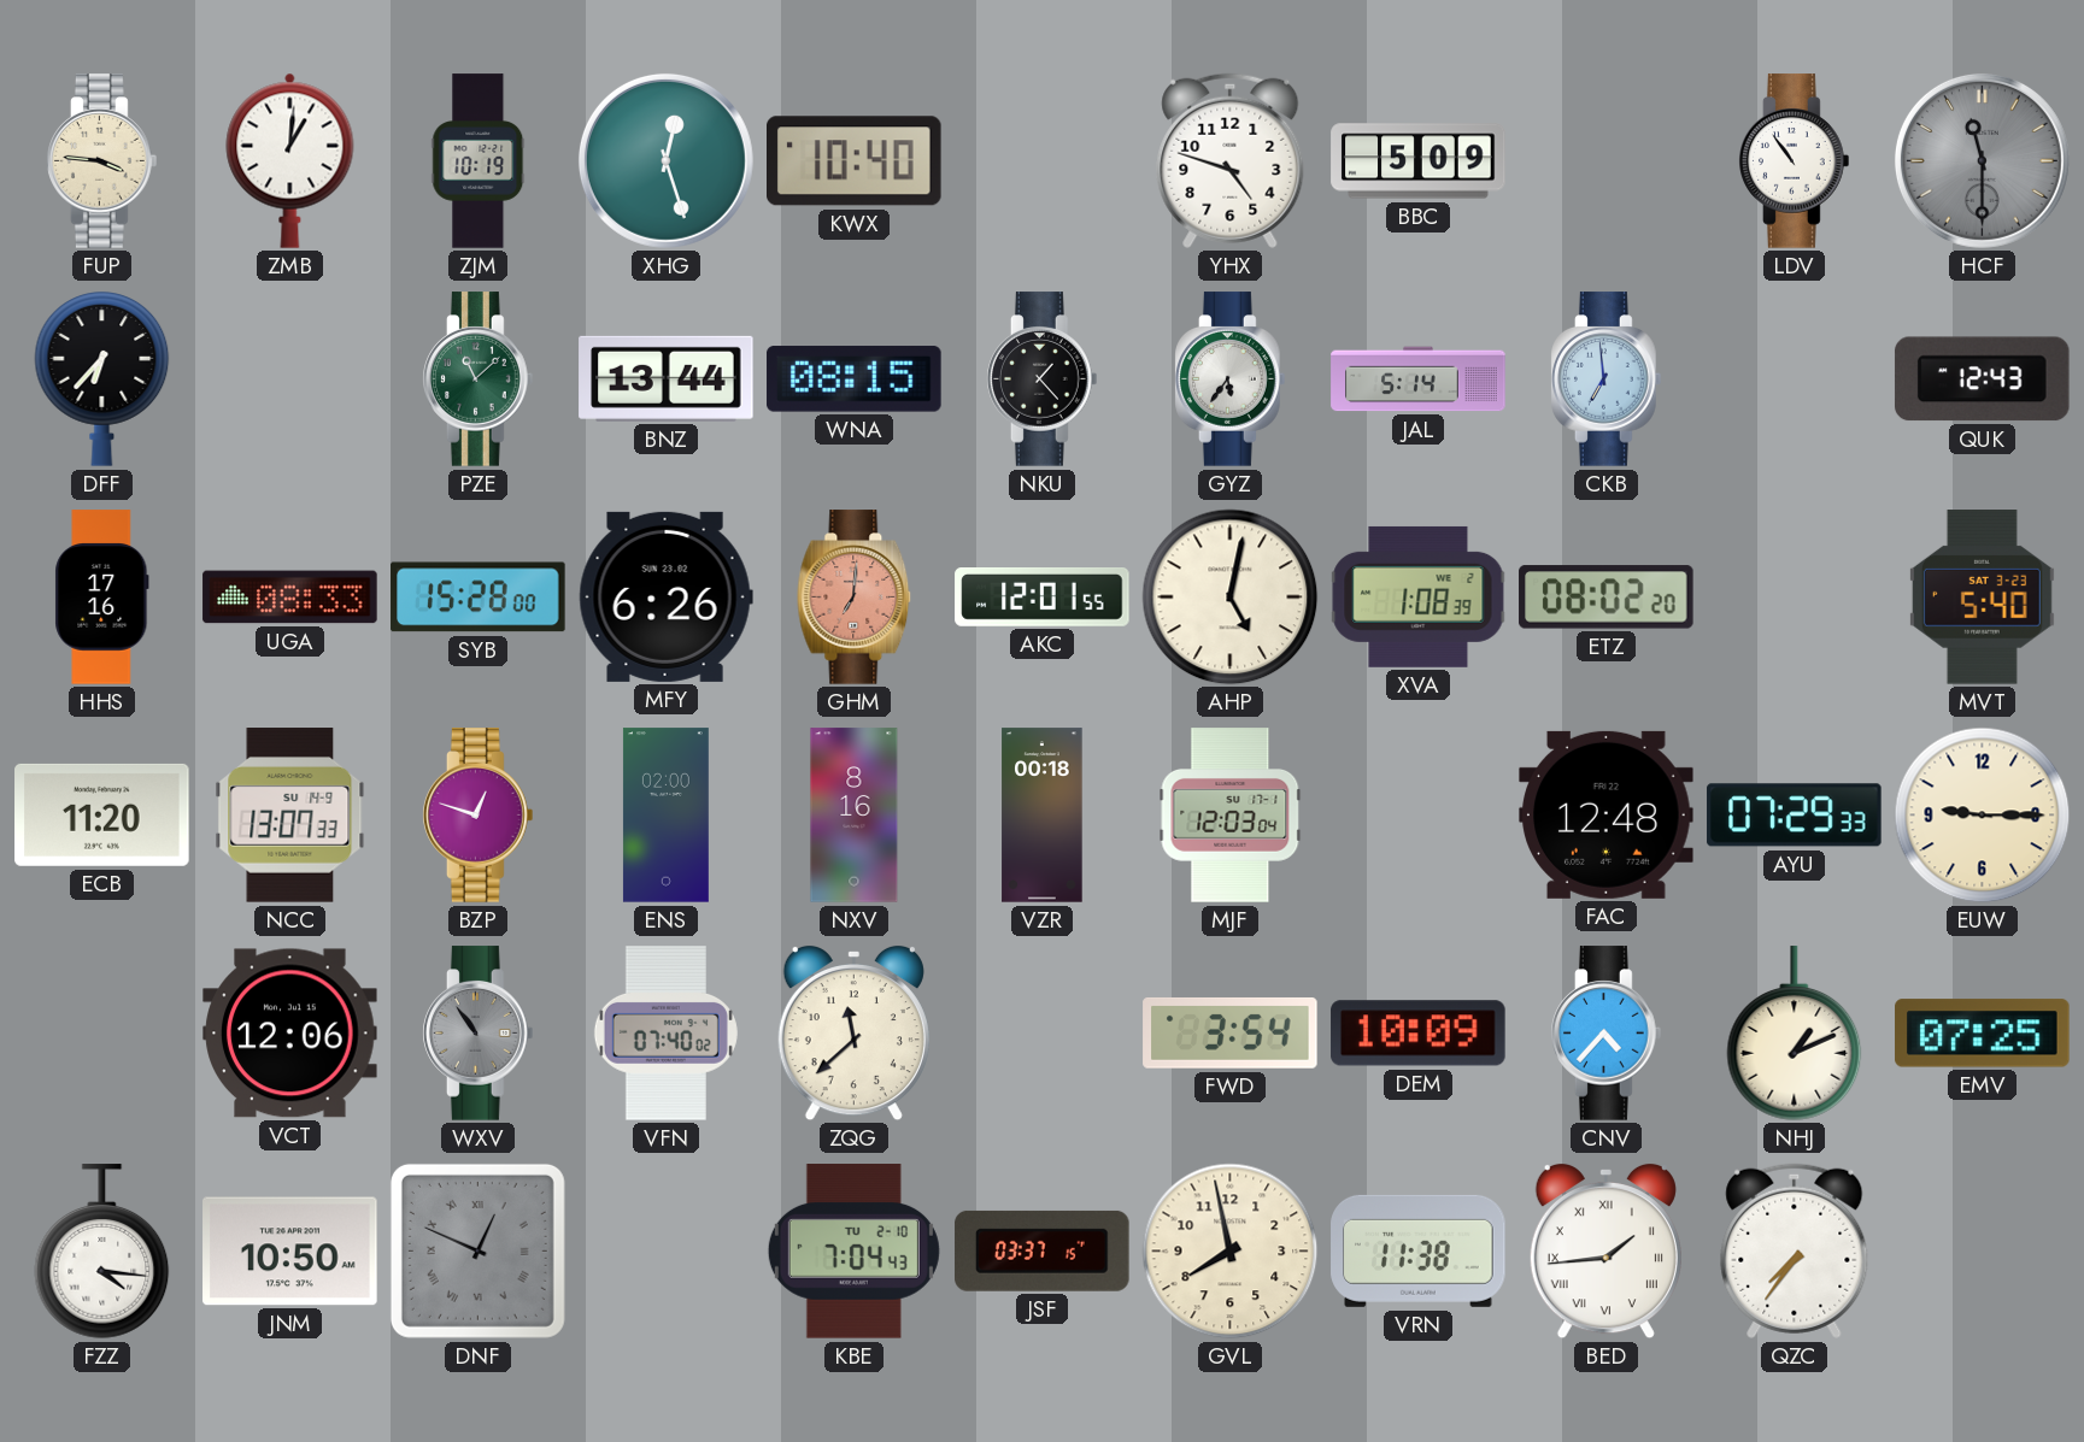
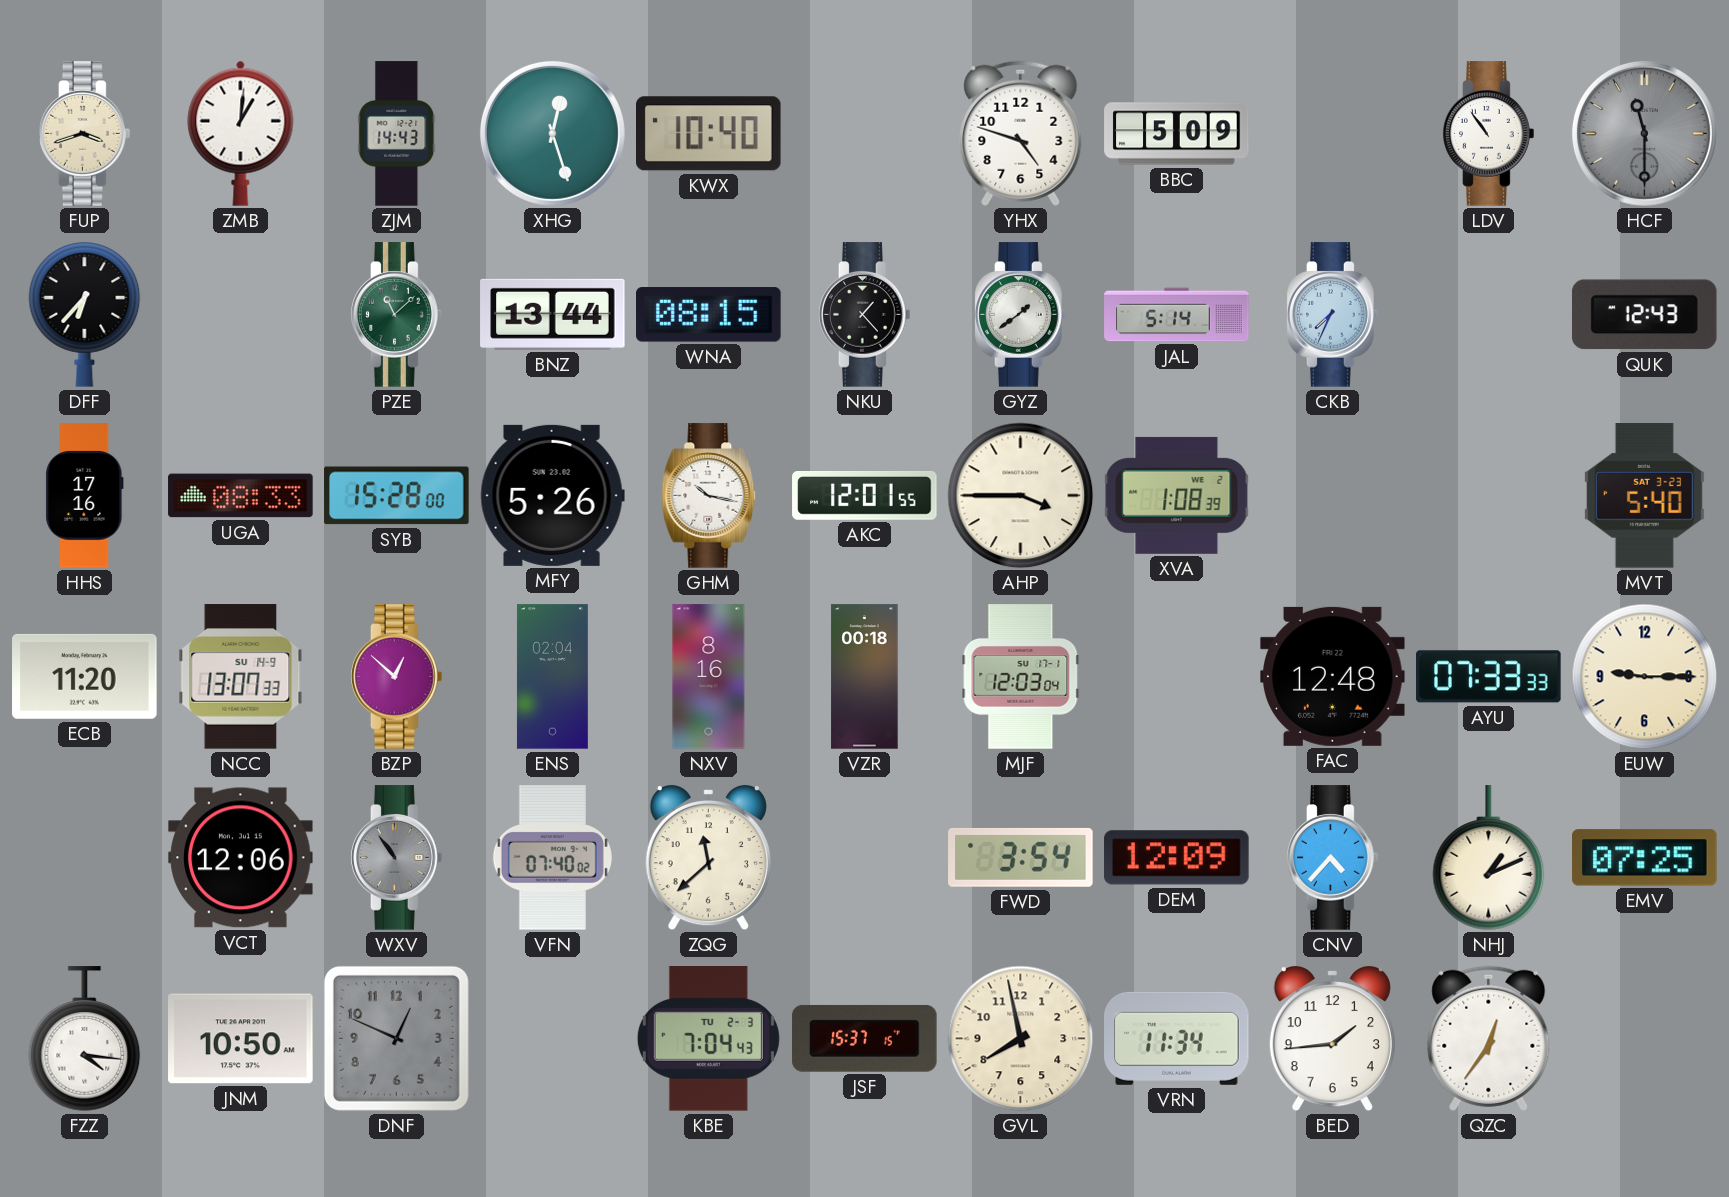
FUP: 3:46 -> 3:42 (85, 134)
ZJM: 10:19 -> 14:43 (397, 134)
GYZ: 5:36 -> 1:39 (1021, 315)
CKB: 6:59 -> 7:34 (1333, 315)
MFY: 6:26 -> 5:26 (552, 495)
GHM: 7:01 -> 10:17 (709, 496)
GHM dial: salmon -> white (709, 496)
AHP: 5:02 -> 3:45 (1021, 496)
ETZ: 08:02 -> none (1607, 598)
BZP: 12:48 -> 12:52 (397, 677)
ENS: 02:00 -> 02:04 (552, 677)
AYU: 07:29 -> 07:33 (1489, 677)
DEM: 10:09 -> 12:09 (1177, 858)
DNF numerals: Roman -> Arabic (396, 1038)
KBE date: TU 2-10 -> TU 2-3 (708, 1039)
JSF: 03:37 -> 15:37 (865, 1038)
VRN: 11:38 -> 11:34 (1177, 1038)
BED numerals: Roman -> Arabic (1332, 1039)
QZC: 7:36 -> 12:36 (1489, 1038)
